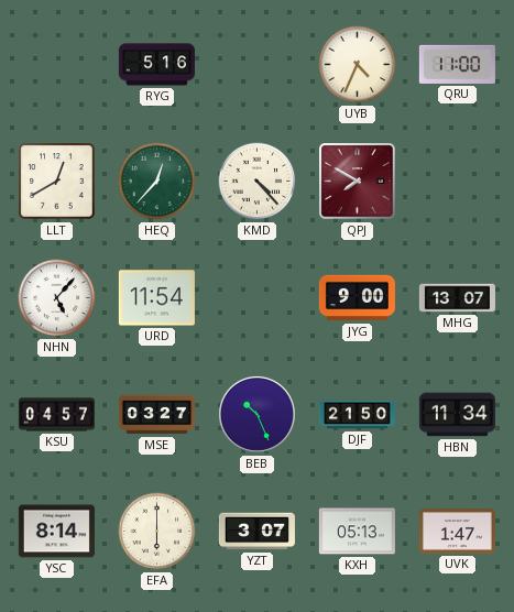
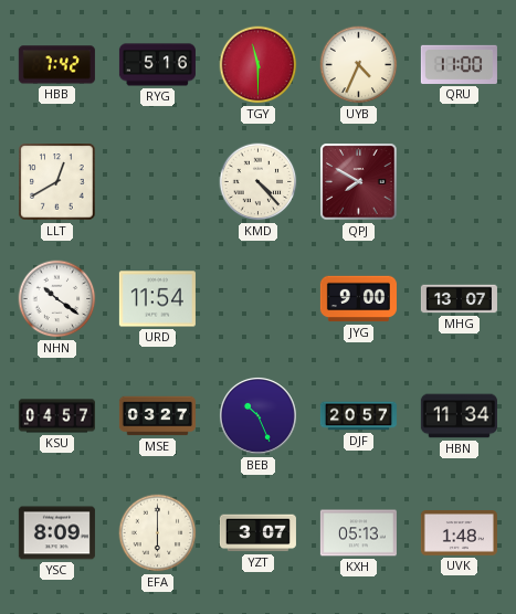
HBB: none -> 7:42 (56, 65)
TGY: none -> 11:30 (259, 65)
HEQ: 12:37 -> none (157, 182)
NHN: 5:07 -> 10:21 (57, 299)
DJF: 21:50 -> 20:57 (358, 416)
YSC: 8:14 -> 8:09 (56, 533)
UVK: 1:47 -> 1:48 (459, 533)
